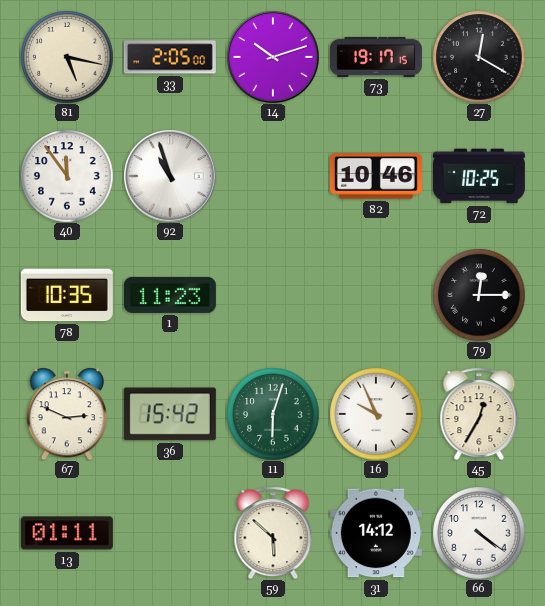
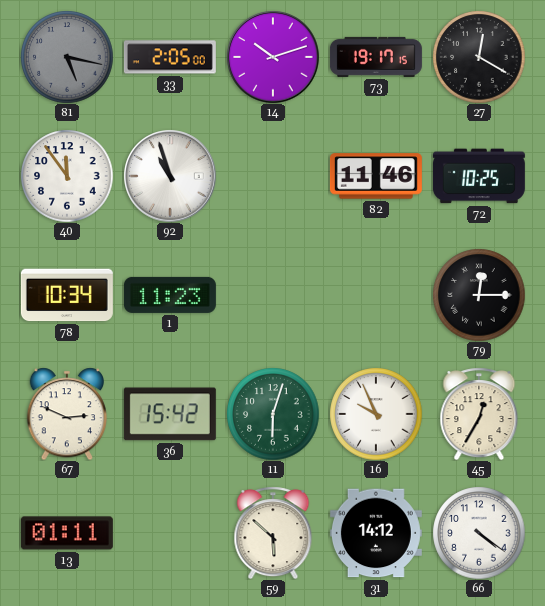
81 dial: cream -> grey (67, 57)
82: 10:46 -> 11:46 (376, 176)
78: 10:35 -> 10:34 (67, 295)
